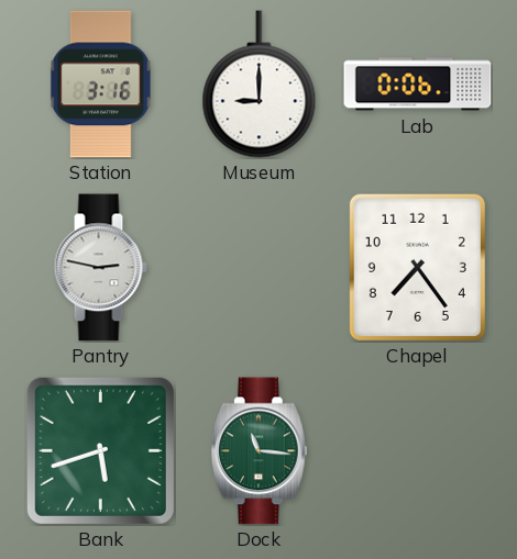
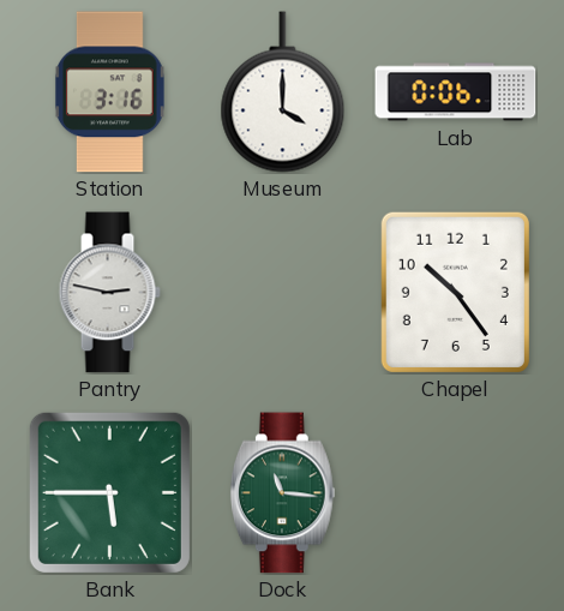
Museum: 9:00 -> 4:00 (283, 92)
Chapel: 7:24 -> 10:24 (455, 292)
Bank: 5:42 -> 5:45 (109, 492)
